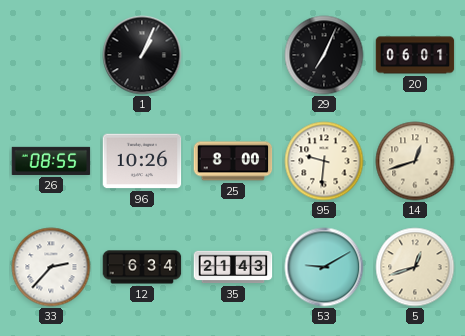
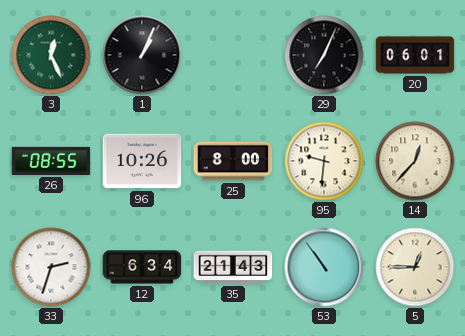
3: none -> 12:26 (51, 55)
14: 12:42 -> 12:37 (415, 161)
33: 2:37 -> 2:33 (51, 267)
53: 9:10 -> 10:54 (324, 267)
5: 12:42 -> 12:45 (415, 267)
